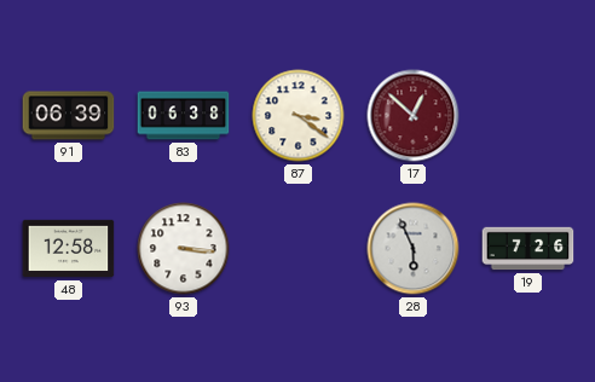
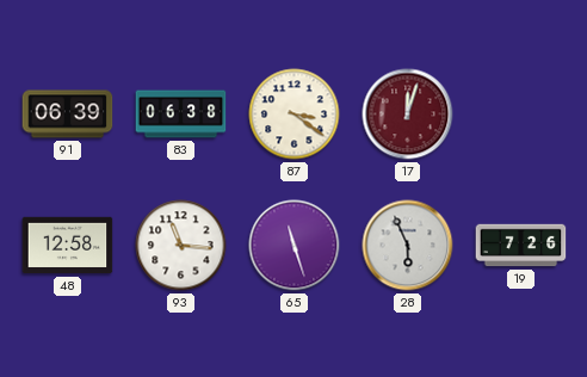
17: 12:52 -> 12:03 (408, 115)
93: 3:16 -> 11:16 (181, 246)
65: none -> 11:27 (295, 246)
